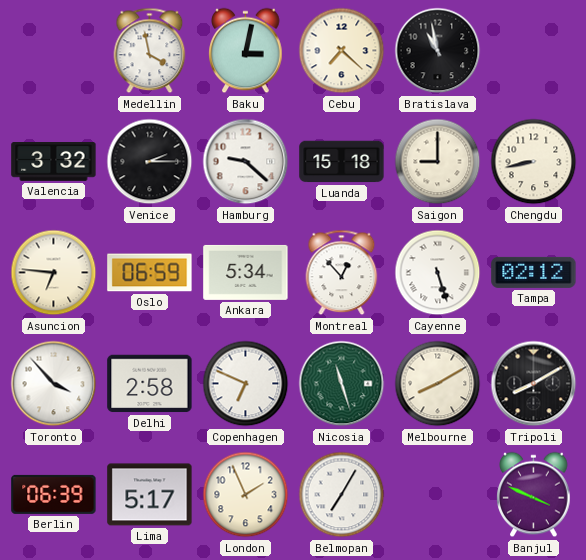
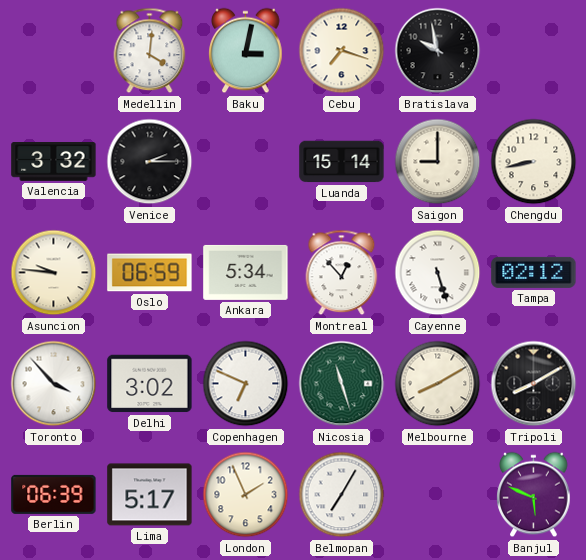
Medellin: 3:58 -> 4:01 (150, 51)
Cebu: 7:22 -> 7:18 (342, 51)
Bratislava: 10:58 -> 9:58 (438, 51)
Hamburg: 9:22 -> none (246, 162)
Luanda: 15:18 -> 15:14 (342, 162)
Asuncion: 6:46 -> 9:46 (54, 273)
Delhi: 2:58 -> 3:02 (150, 384)
Banjul: 3:49 -> 5:49 (534, 495)
